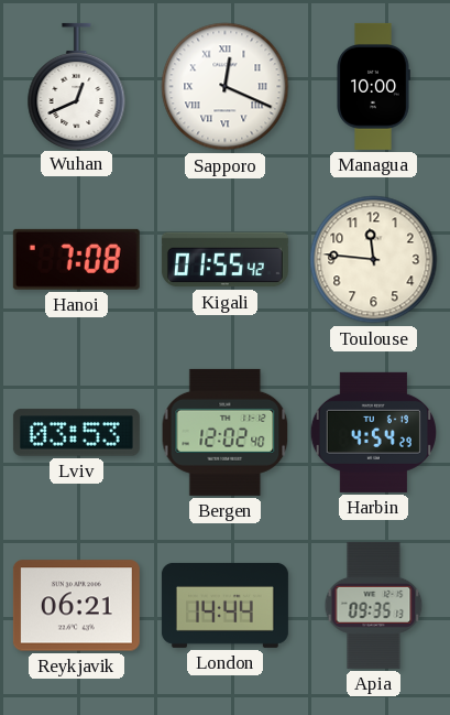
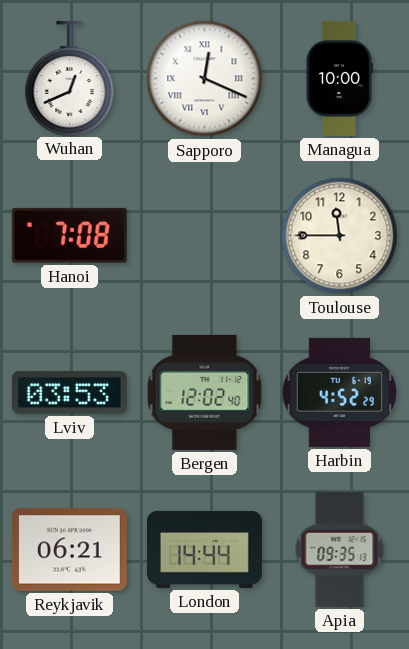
Kigali: 01:55 -> none (224, 260)
Toulouse: 11:46 -> 11:45 (340, 236)
Harbin: 4:54 -> 4:52 (339, 392)
